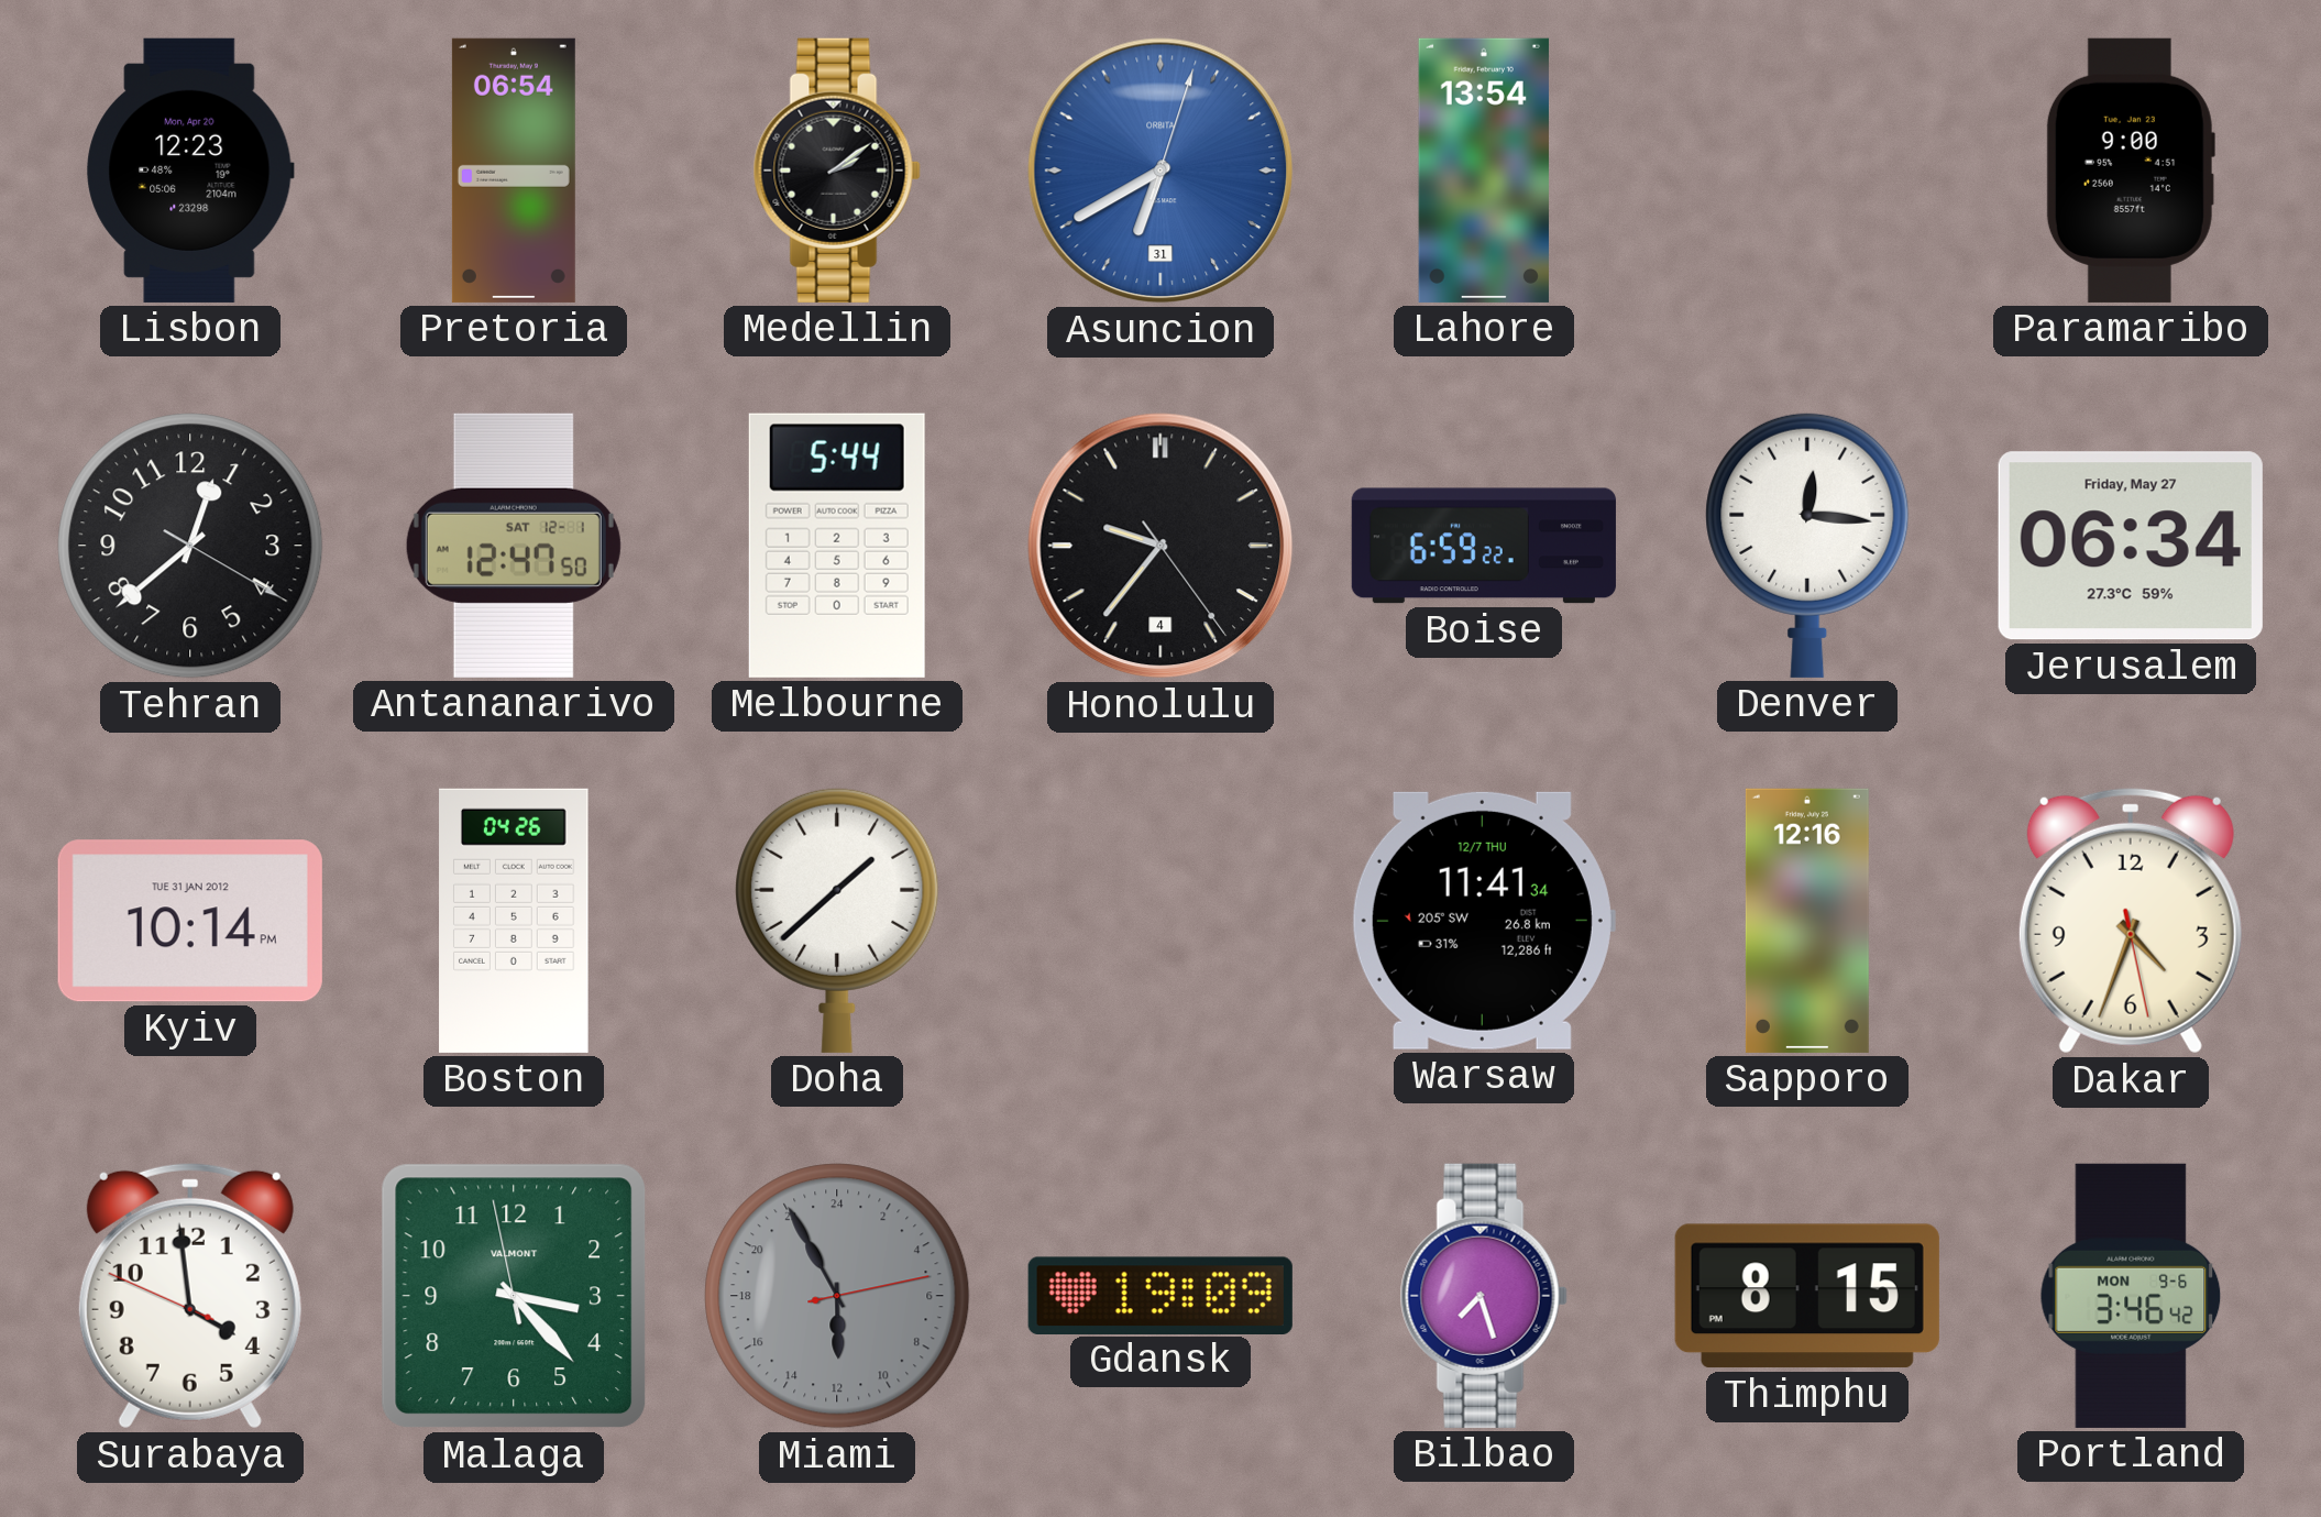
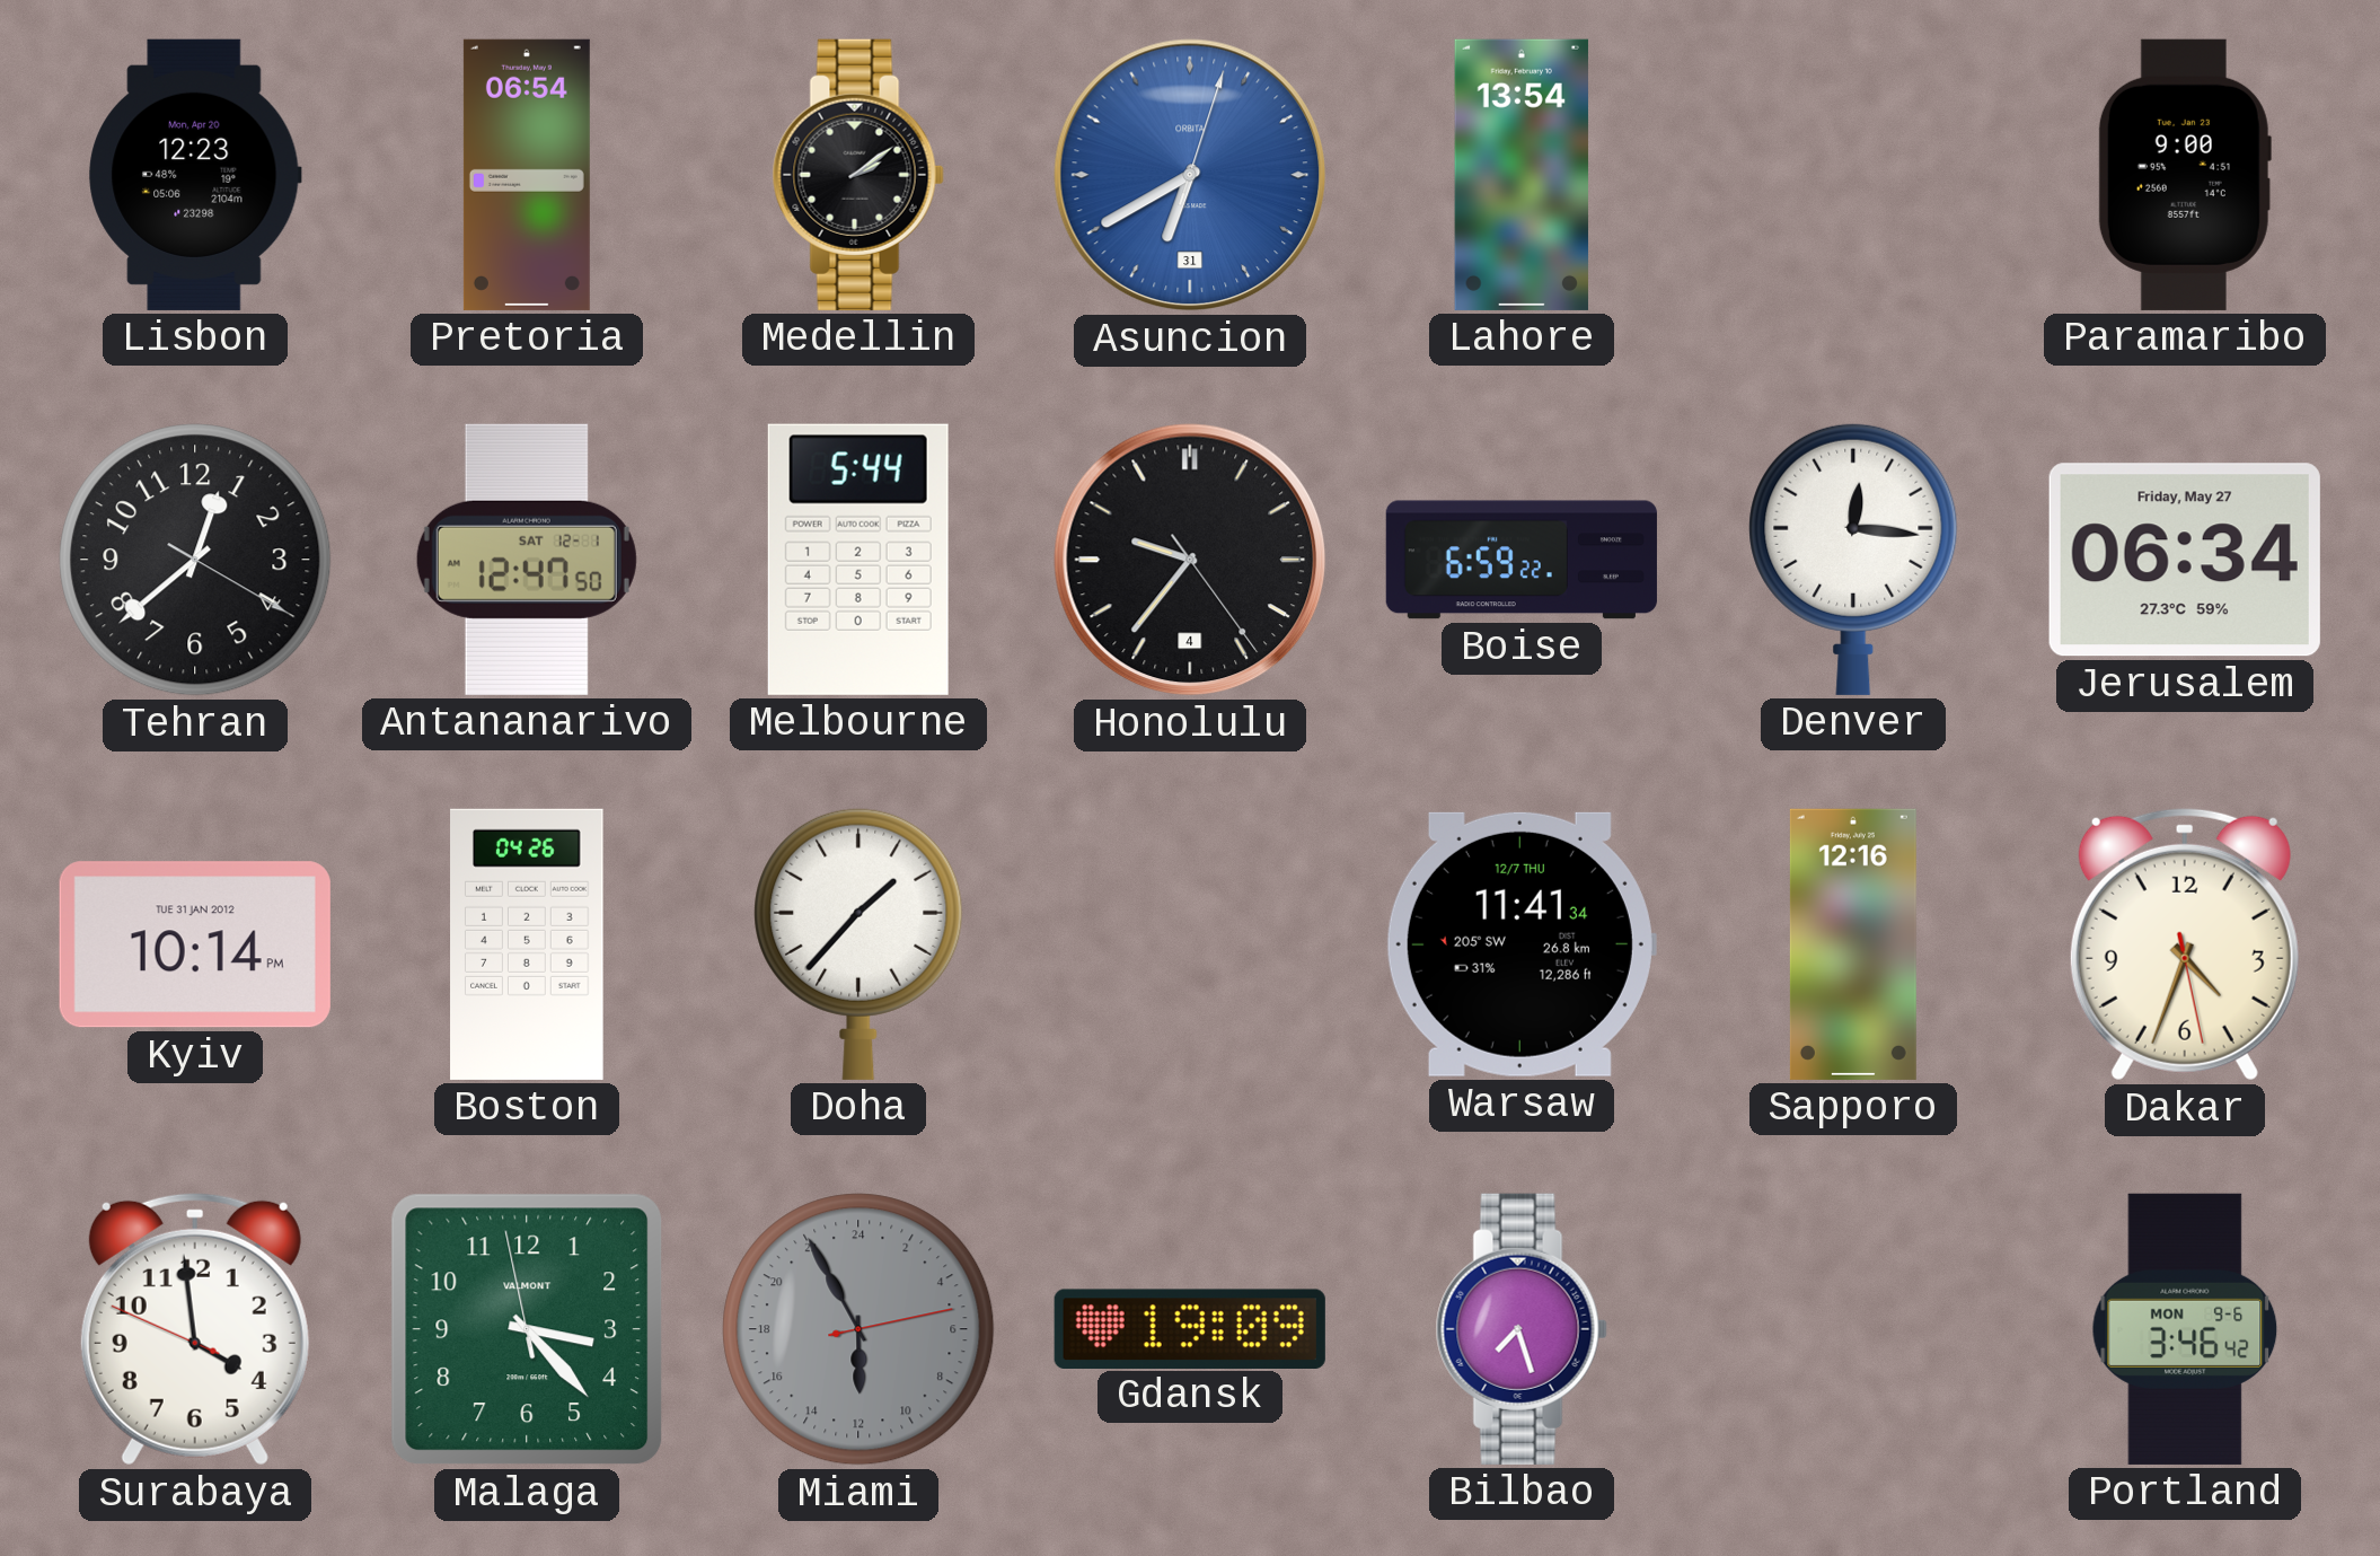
Doha: 1:38 -> 1:37 (858, 943)
Thimphu: 8:15 -> none (1807, 1296)
